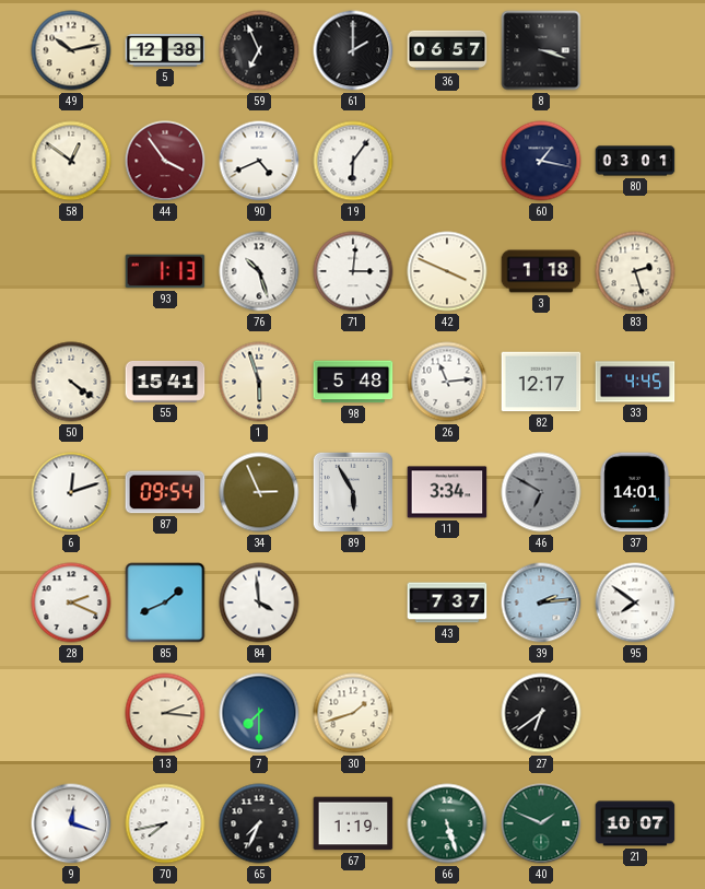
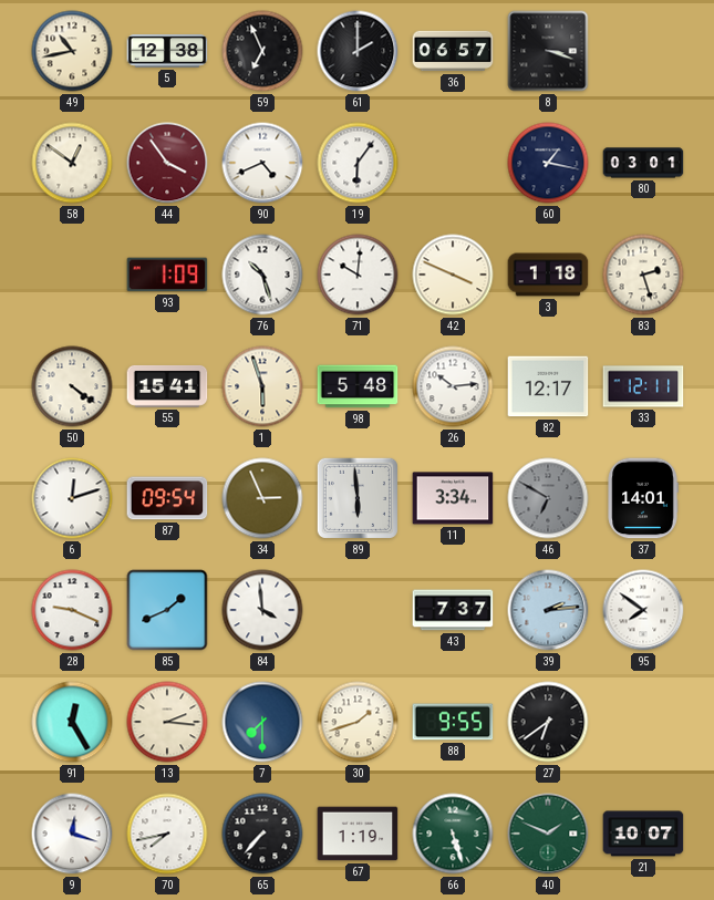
49: 10:13 -> 10:43 (72, 51)
93: 1:13 -> 1:09 (167, 275)
71: 3:01 -> 10:01 (358, 275)
26: 11:14 -> 10:14 (453, 386)
33: 4:45 -> 12:11 (643, 386)
89: 5:55 -> 5:59 (358, 498)
28: 2:19 -> 9:19 (72, 610)
91: none -> 12:25 (72, 722)
88: none -> 9:55 (453, 722)
65: 7:34 -> 7:37 (262, 834)
